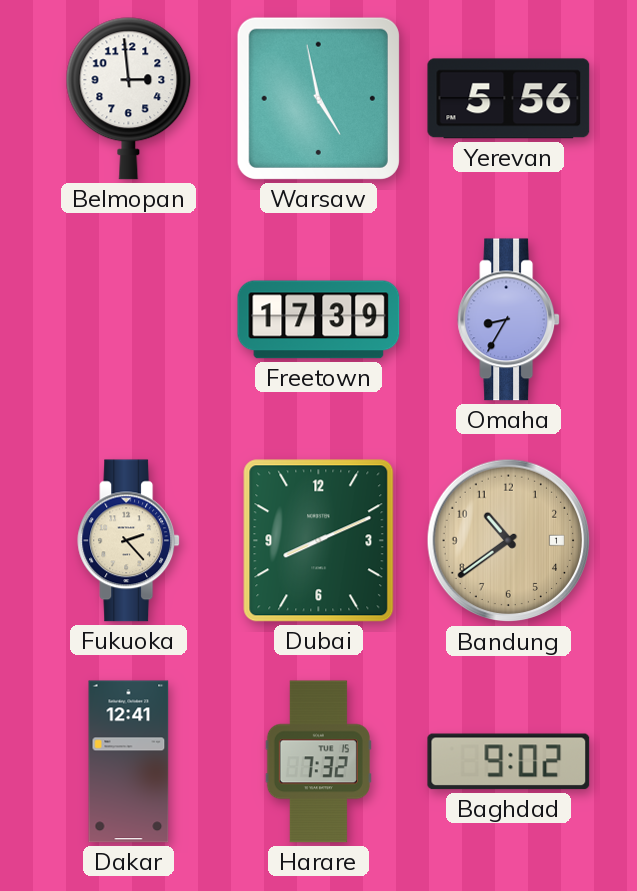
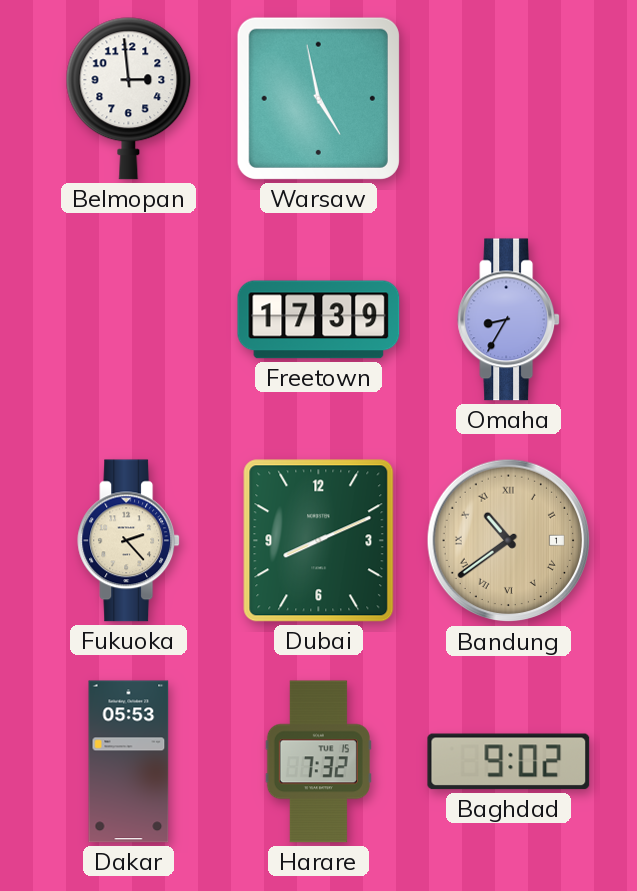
Yerevan: 5:56 -> none (509, 99)
Bandung numerals: Arabic -> Roman (509, 541)
Dakar: 12:41 -> 05:53 (129, 762)
